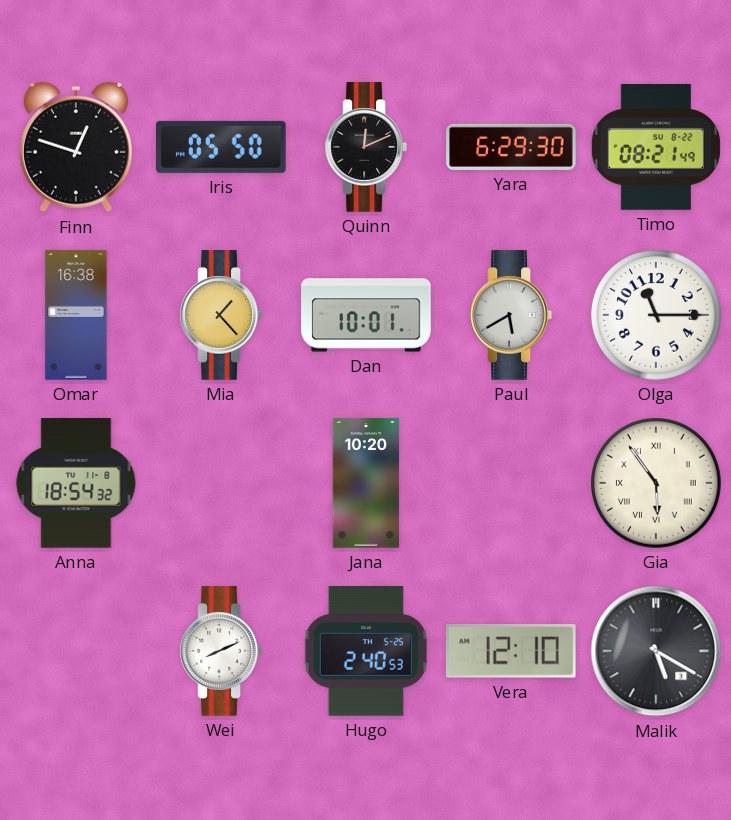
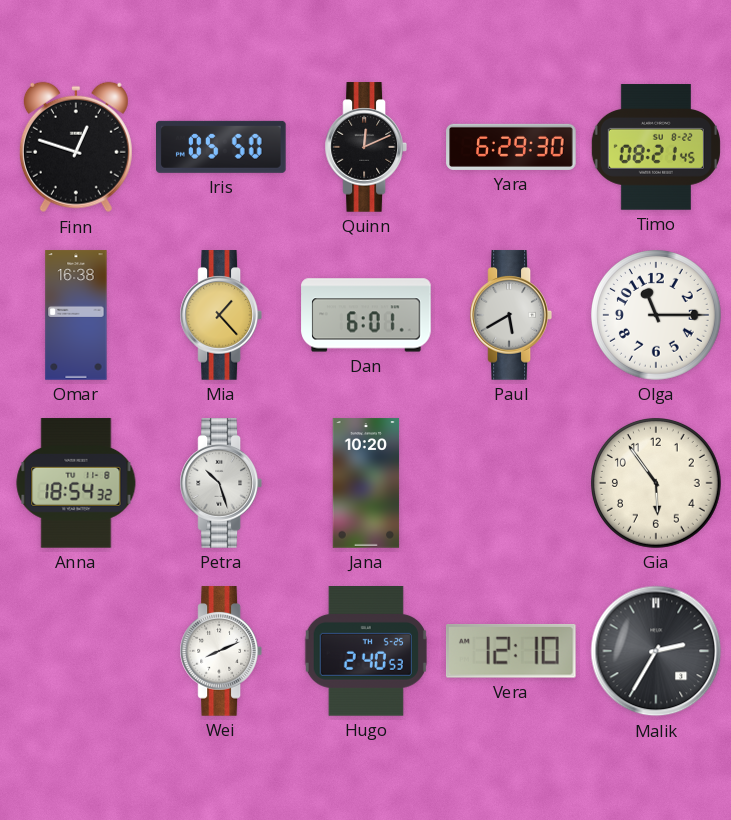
Timo: 08:21:49 -> 08:21:45 (656, 147)
Dan: 10:01 -> 6:01 (366, 315)
Petra: none -> 10:27 (220, 483)
Gia numerals: Roman -> Arabic (657, 484)
Malik: 5:20 -> 2:35 (656, 651)
